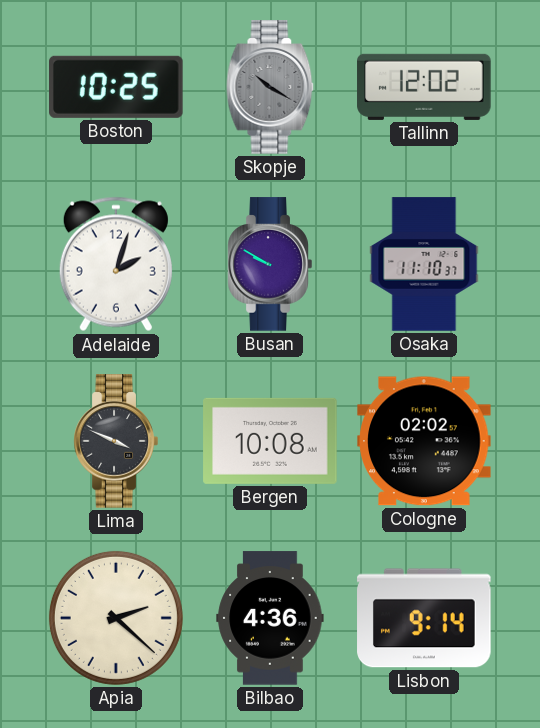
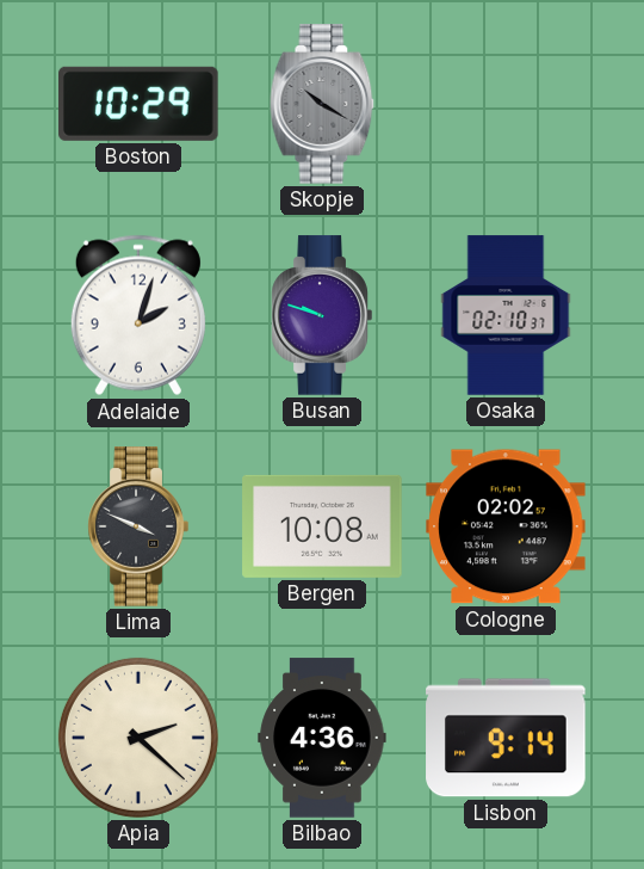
Boston: 10:25 -> 10:29 (140, 104)
Tallinn: 12:02 -> none (424, 87)
Busan: 9:50 -> 9:48 (322, 315)
Osaka: 11:10 -> 02:10 (506, 315)
